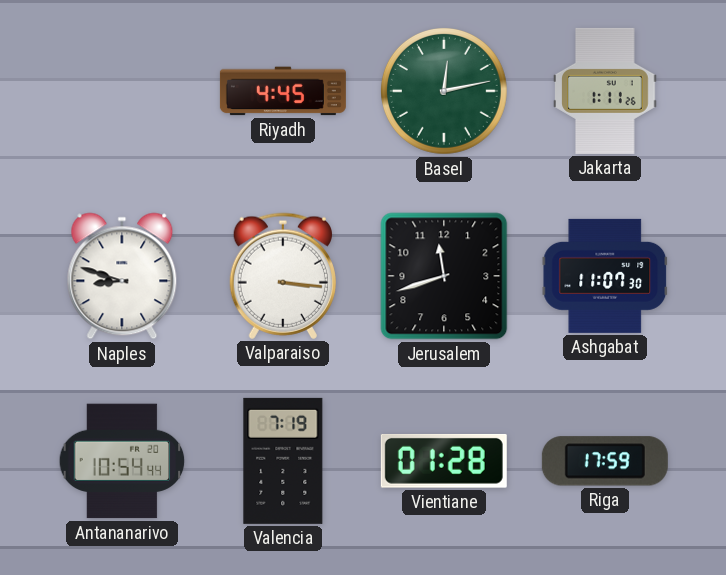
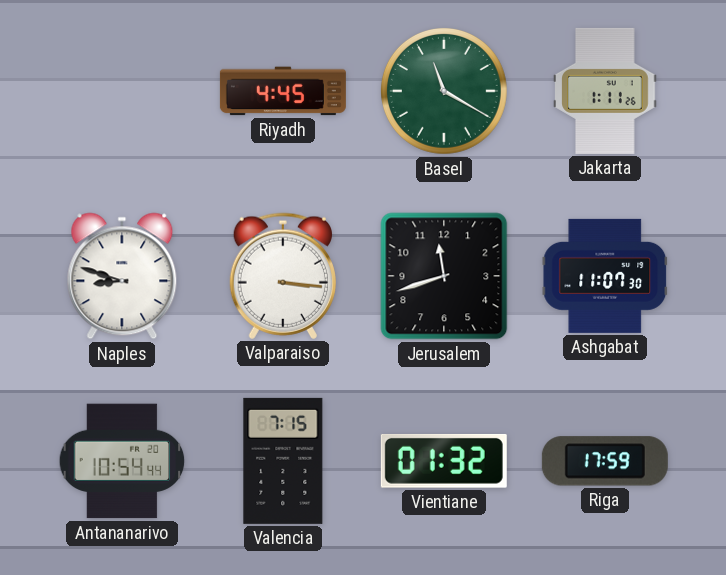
Basel: 12:13 -> 11:20 (444, 91)
Valencia: 7:19 -> 7:15 (283, 461)
Vientiane: 01:28 -> 01:32 (444, 461)
